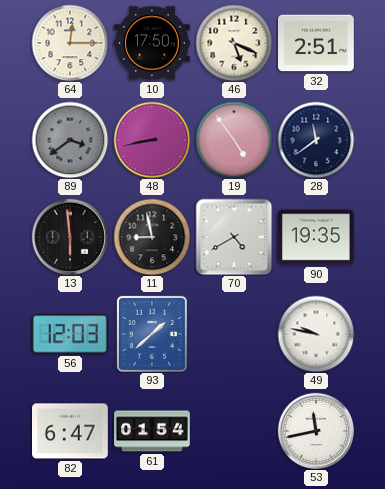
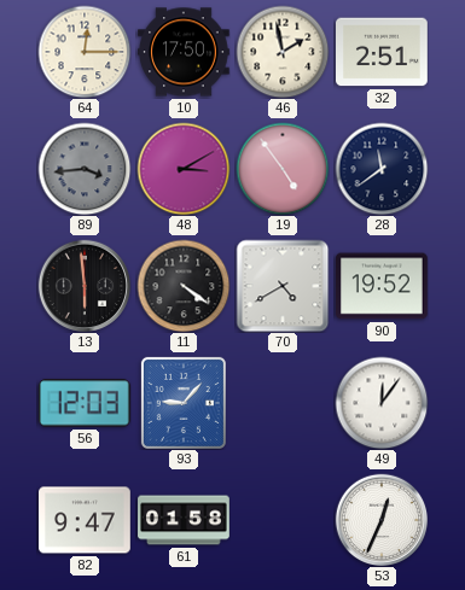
46: 5:19 -> 1:58 (283, 52)
89: 3:39 -> 3:44 (85, 169)
48: 8:43 -> 3:10 (184, 169)
11: 8:58 -> 4:21 (184, 286)
90: 19:35 -> 19:52 (383, 286)
93: 1:38 -> 9:07 (184, 403)
49: 9:47 -> 12:06 (382, 403)
82: 6:47 -> 9:47 (86, 520)
61: 01:54 -> 01:58 (184, 520)
53: 11:43 -> 12:34 (382, 520)
